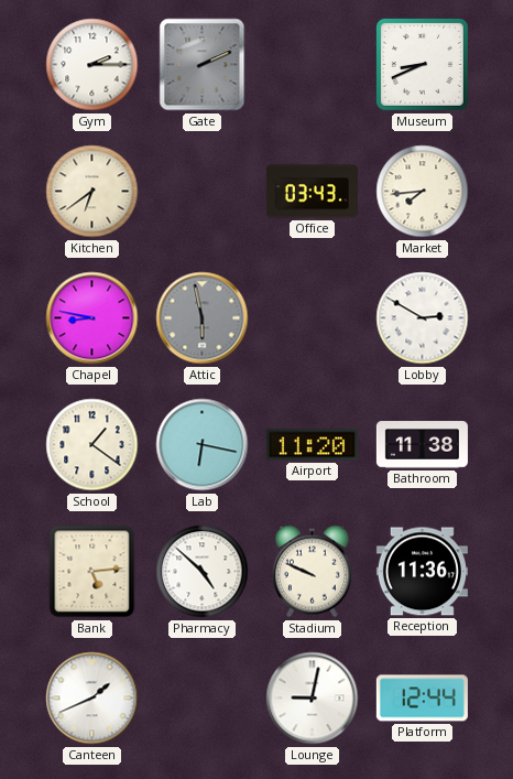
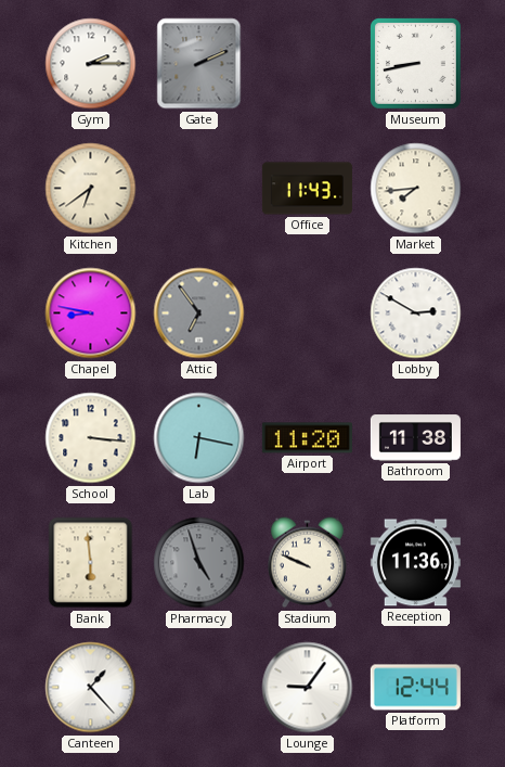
Museum: 8:41 -> 8:43 (416, 64)
Office: 03:43 -> 11:43 (307, 189)
Attic: 5:58 -> 6:54 (199, 314)
School: 1:21 -> 3:16 (91, 438)
Bank: 5:14 -> 5:59 (91, 563)
Pharmacy: 4:52 -> 4:57 (199, 563)
Pharmacy dial: white -> grey (199, 563)
Canteen: 1:41 -> 1:23 (91, 688)
Lounge: 9:02 -> 9:06 (308, 688)
